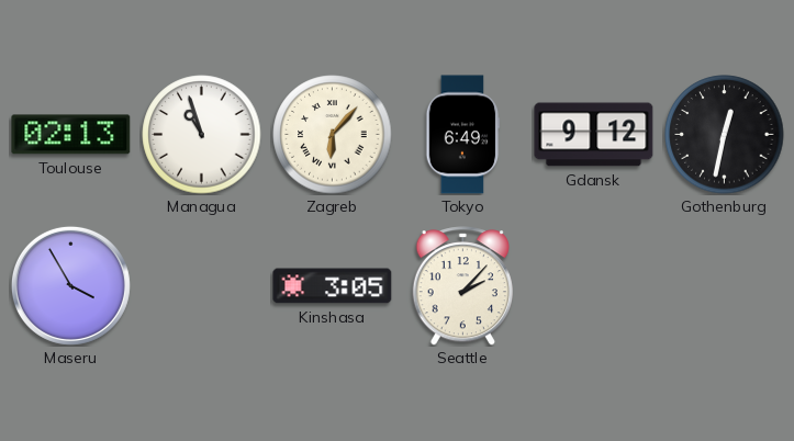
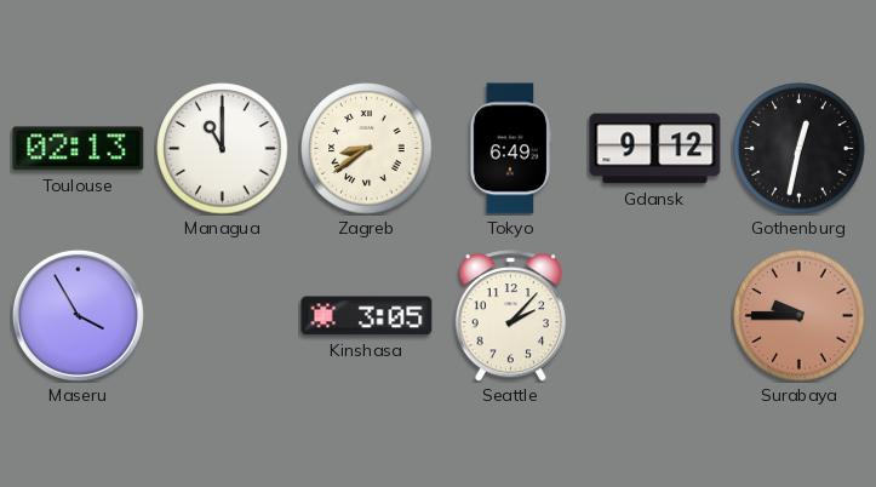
Managua: 10:57 -> 11:00 (223, 149)
Zagreb: 6:07 -> 8:39 (367, 149)
Surabaya: none -> 9:45 (800, 316)
